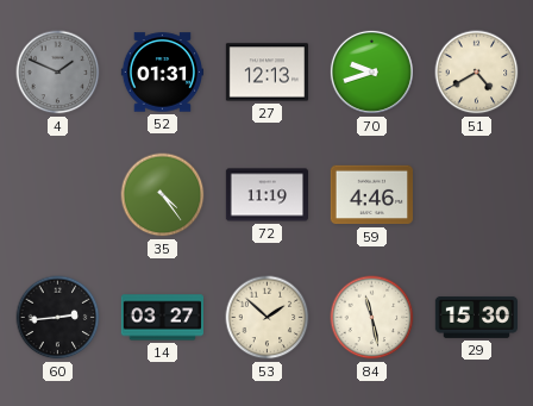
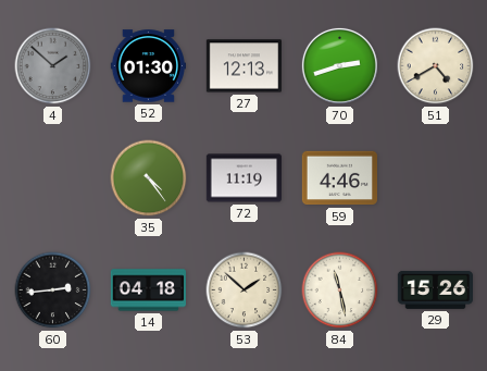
4: 1:49 -> 1:52 (53, 66)
52: 01:31 -> 01:30 (148, 66)
70: 9:42 -> 2:42 (339, 65)
14: 03:27 -> 04:18 (148, 290)
29: 15:30 -> 15:26 (435, 289)
